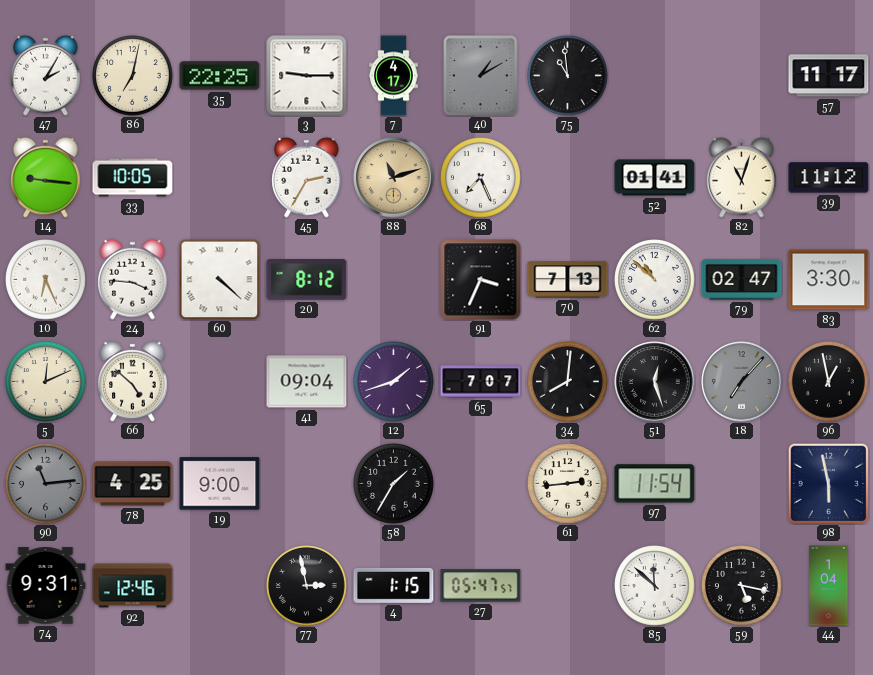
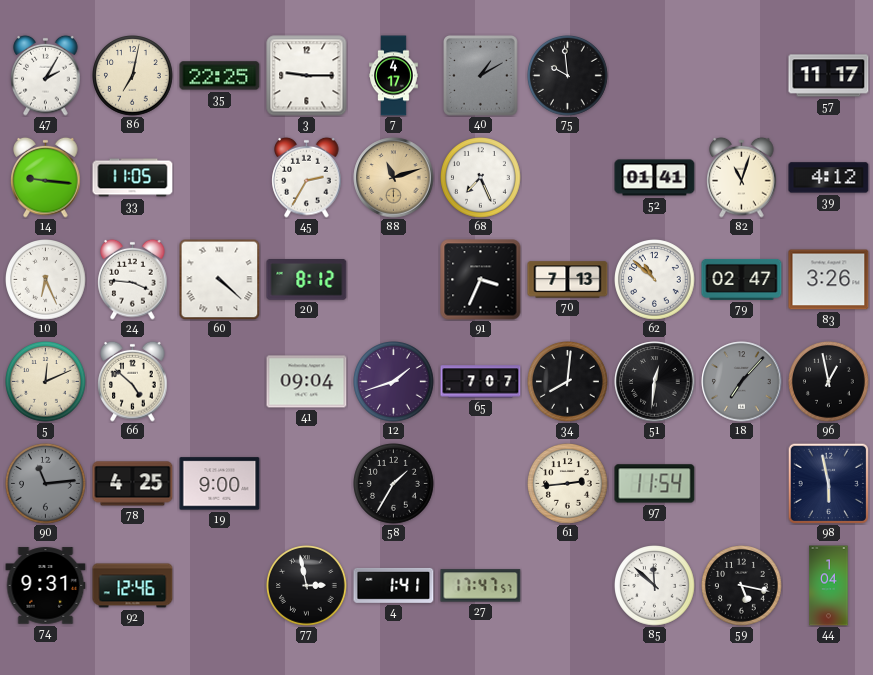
75: 10:59 -> 9:59 (568, 76)
33: 10:05 -> 11:05 (133, 178)
39: 11:12 -> 4:12 (829, 178)
83: 3:30 -> 3:26 (829, 280)
51: 12:27 -> 12:31 (655, 382)
4: 1:15 -> 1:41 (394, 585)
27: 05:47 -> 17:47 (481, 586)
